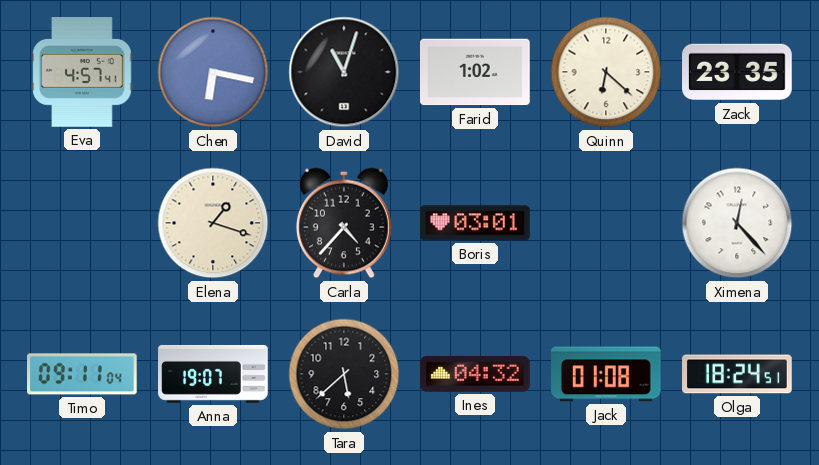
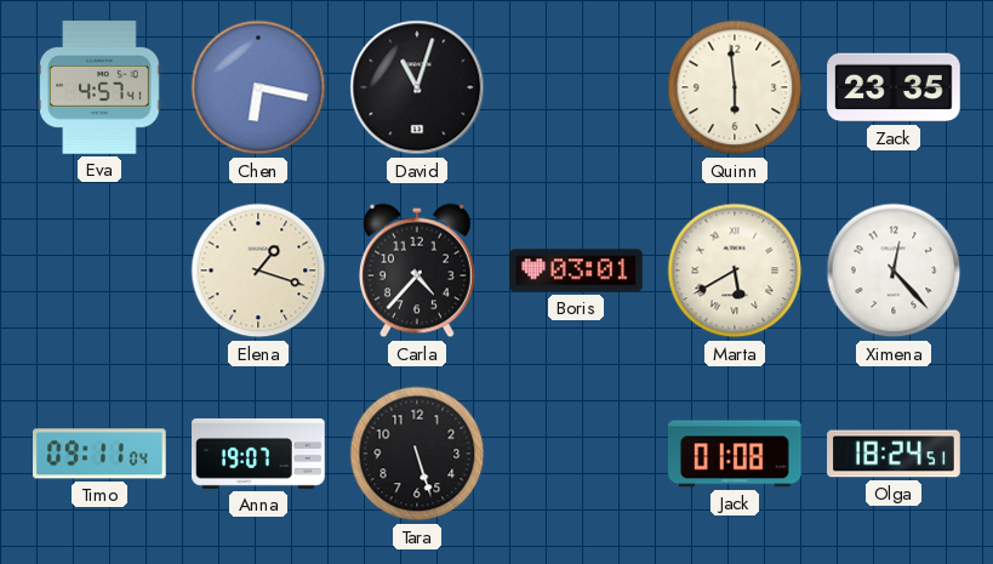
Farid: 1:02 -> none (475, 72)
Quinn: 6:22 -> 5:59 (735, 87)
Marta: none -> 5:40 (735, 270)
Tara: 5:38 -> 5:27 (417, 454)
Ines: 04:32 -> none (476, 374)
